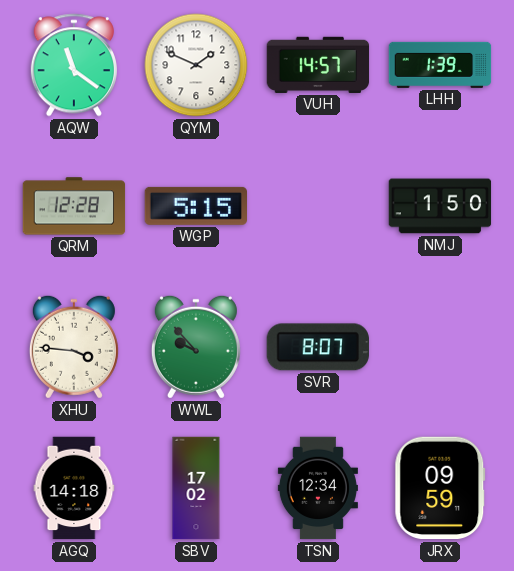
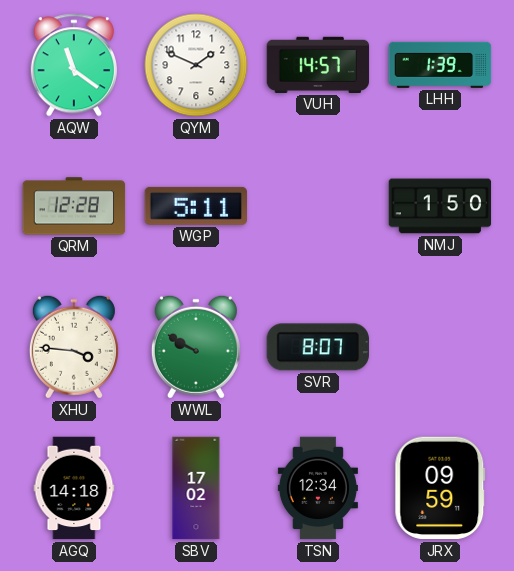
WGP: 5:15 -> 5:11 (196, 206)
WWL: 9:53 -> 9:50 (196, 347)
